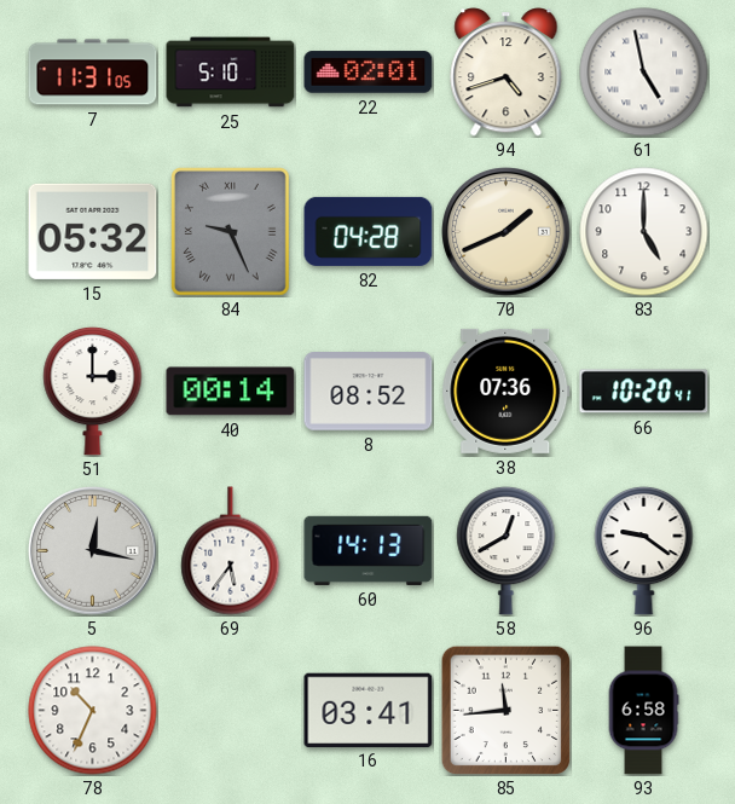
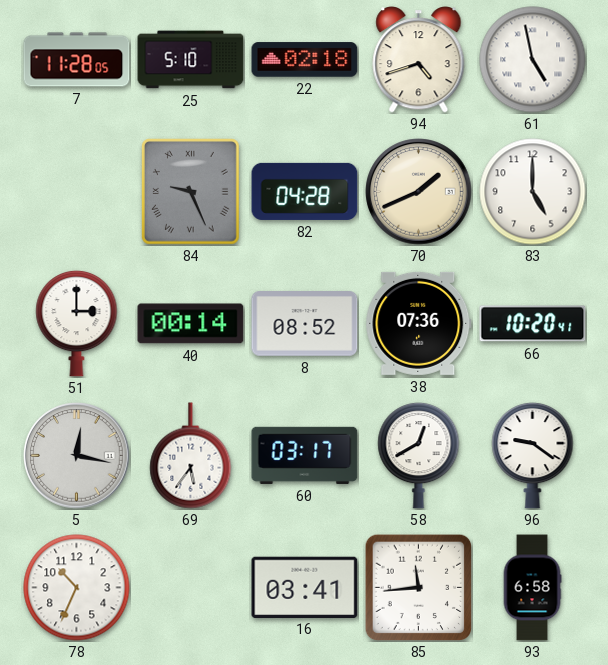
7: 11:31 -> 11:28 (77, 60)
22: 02:01 -> 02:18 (305, 60)
15: 05:32 -> none (93, 231)
60: 14:13 -> 03:17 (305, 455)
